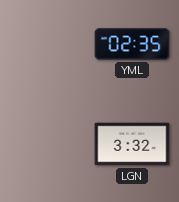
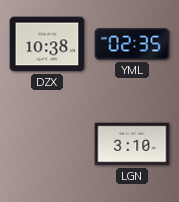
DZX: none -> 10:38 (47, 44)
LGN: 3:32 -> 3:10 (132, 144)
